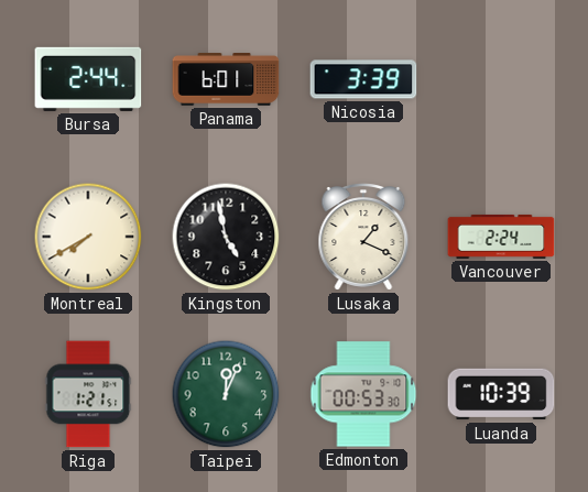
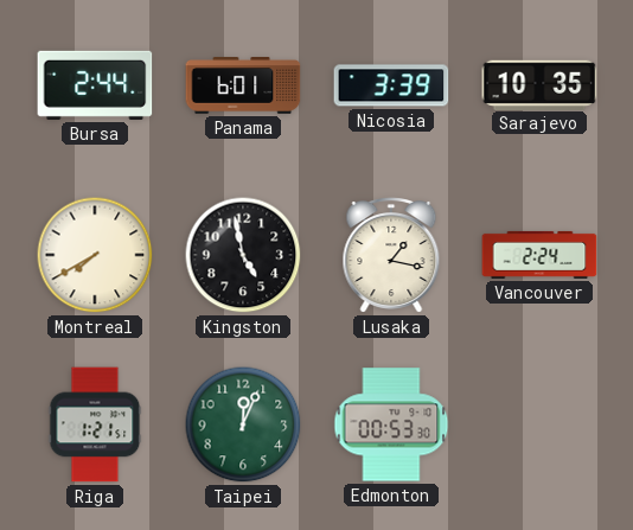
Sarajevo: none -> 10:35 (539, 84)
Lusaka: 1:19 -> 1:17 (391, 256)
Luanda: 10:39 -> none (501, 394)
